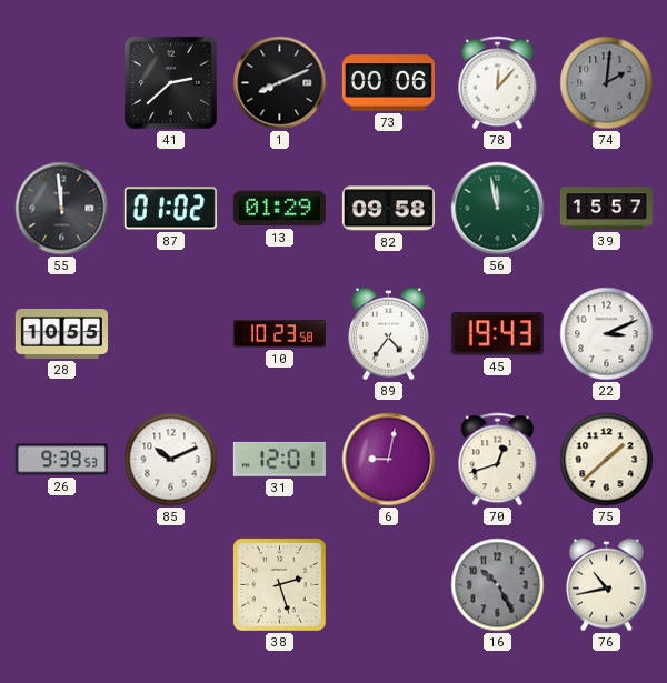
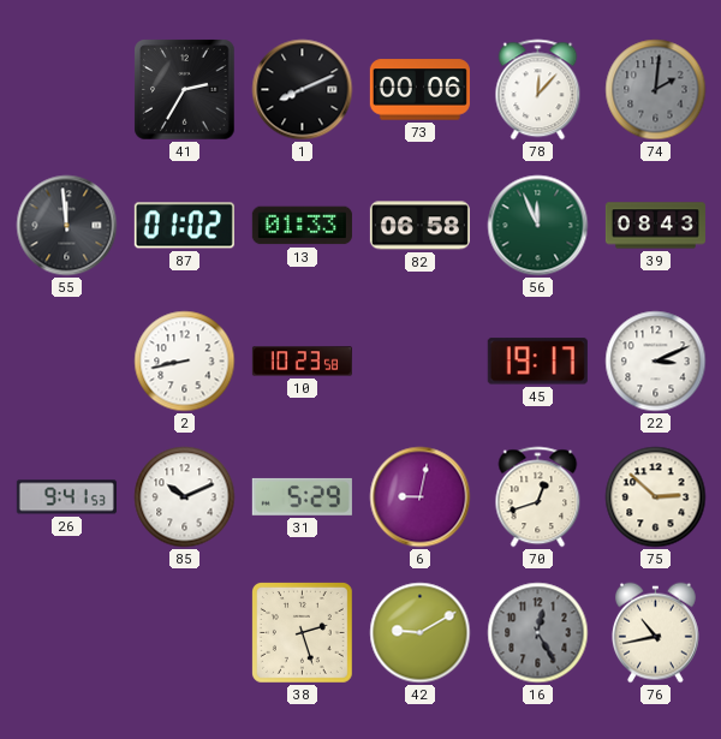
41: 2:38 -> 2:35 (185, 90)
13: 01:29 -> 01:33 (302, 226)
82: 09:58 -> 06:58 (419, 226)
56: 11:58 -> 11:56 (538, 226)
39: 15:57 -> 08:43 (655, 226)
28: 10:55 -> none (61, 333)
2: none -> 8:43 (185, 362)
89: 4:36 -> none (388, 334)
45: 19:43 -> 19:17 (537, 362)
26: 9:39 -> 9:41 (66, 497)
31: 12:01 -> 5:29 (302, 496)
75: 1:38 -> 2:52 (656, 497)
42: none -> 9:10 (421, 633)
16: 10:25 -> 12:25 (538, 633)
